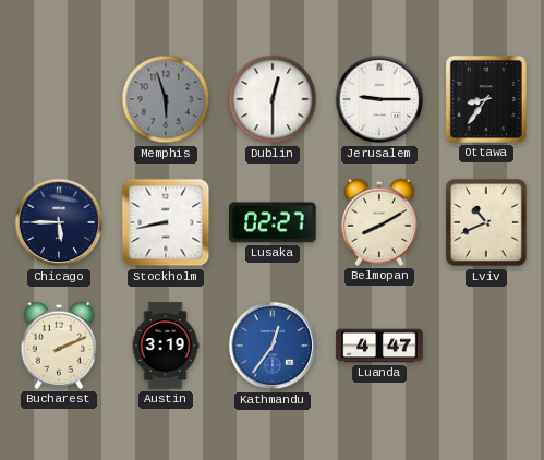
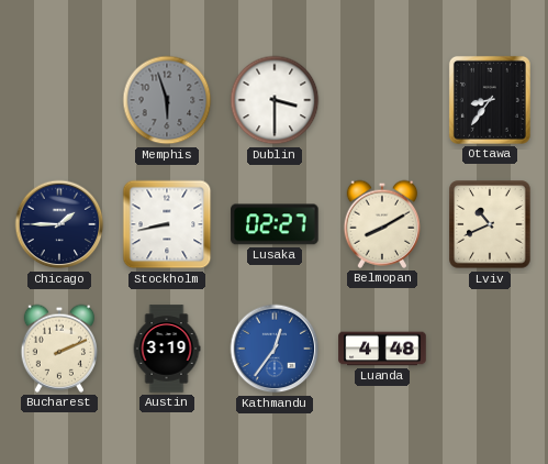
Dublin: 12:30 -> 3:30 (275, 100)
Jerusalem: 9:15 -> none (379, 99)
Chicago: 5:45 -> 1:45 (59, 224)
Luanda: 4:47 -> 4:48 (382, 349)
